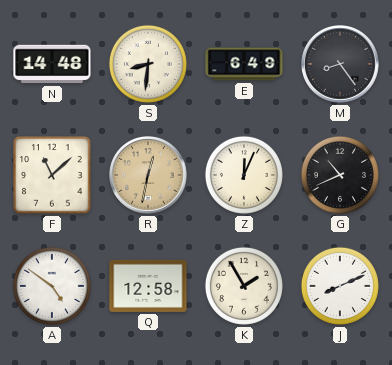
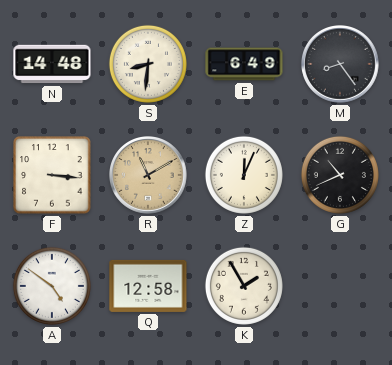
F: 11:08 -> 3:16 (52, 175)
R: 12:32 -> 11:10 (149, 176)
J: 8:11 -> none (340, 286)
